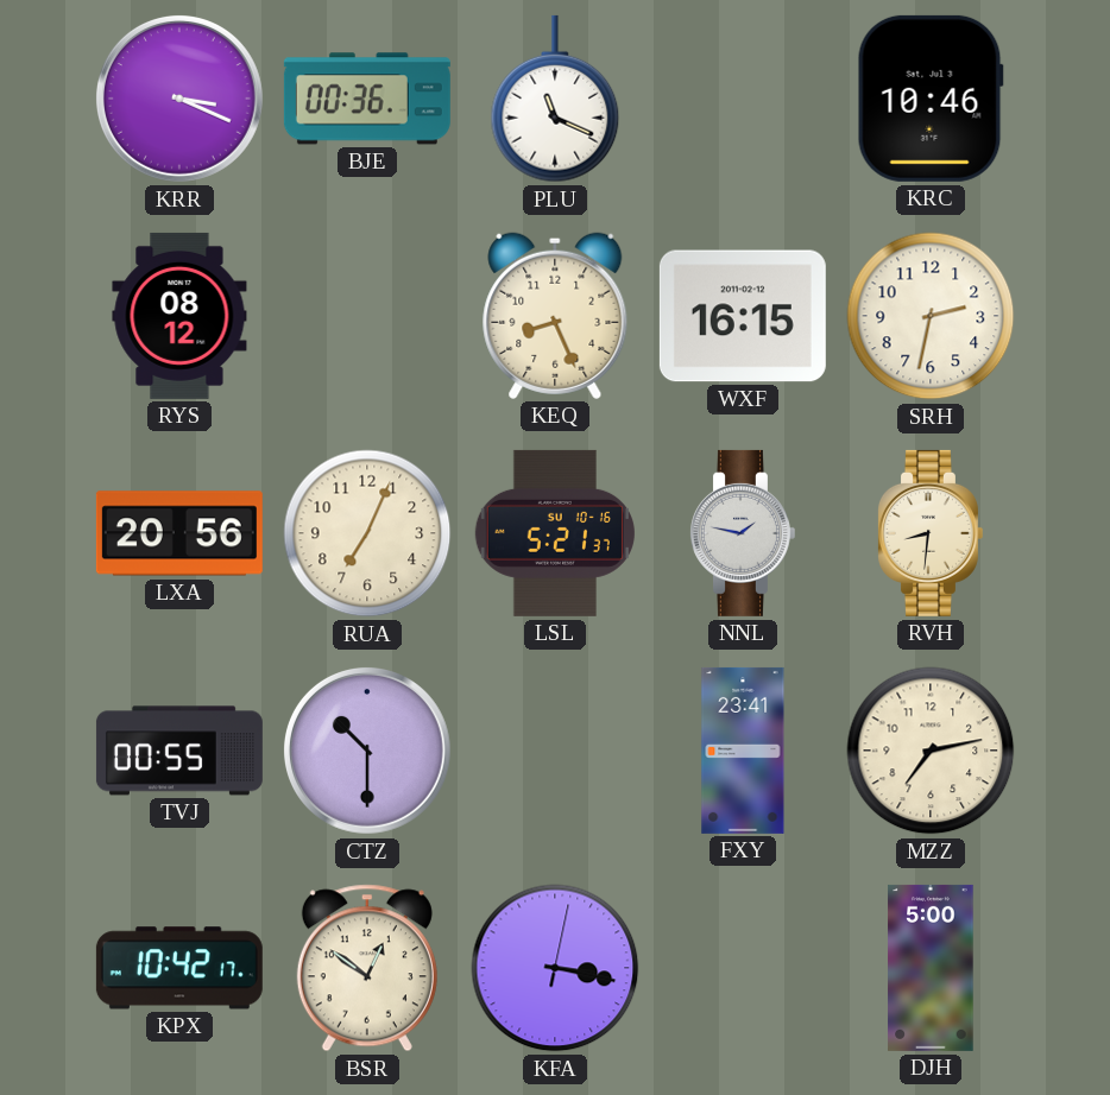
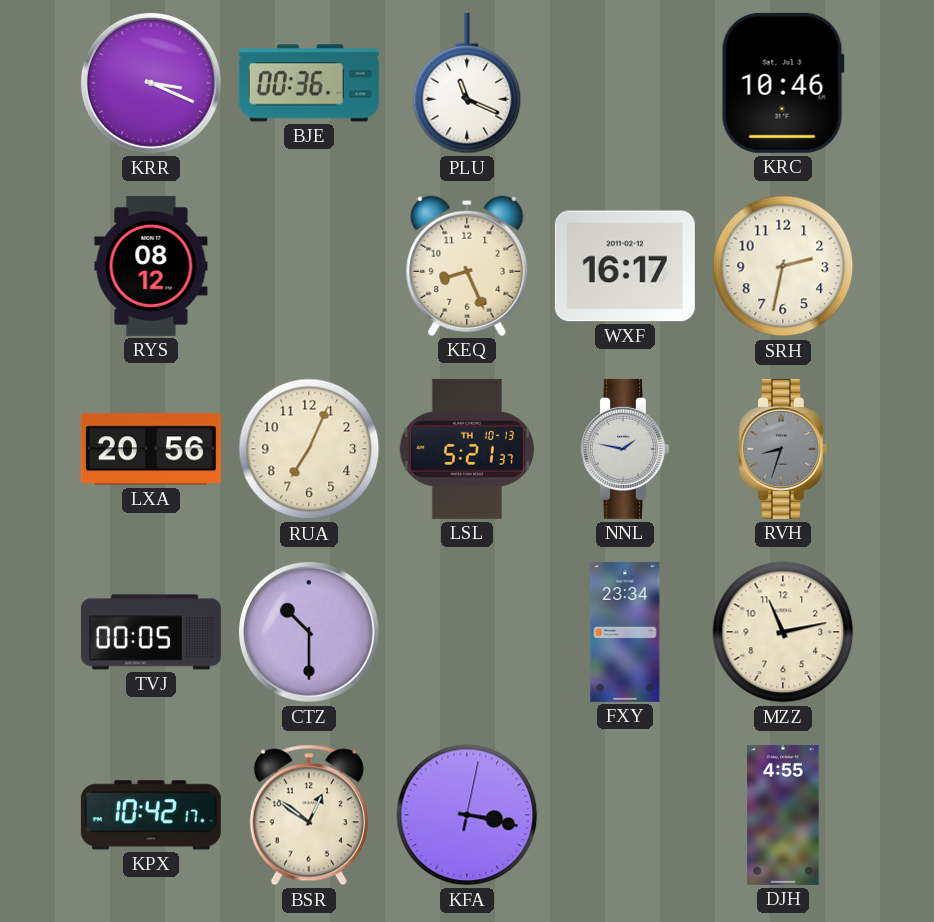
WXF: 16:15 -> 16:17 (625, 266)
LSL date: SU 10-16 -> TH 10-13 (467, 449)
RVH: 8:31 -> 8:33 (782, 449)
RVH dial: cream -> grey (782, 449)
TVJ: 00:55 -> 00:05 (151, 632)
FXY: 23:41 -> 23:34 (625, 632)
MZZ: 7:13 -> 11:13 (783, 632)
DJH: 5:00 -> 4:55 (783, 815)
